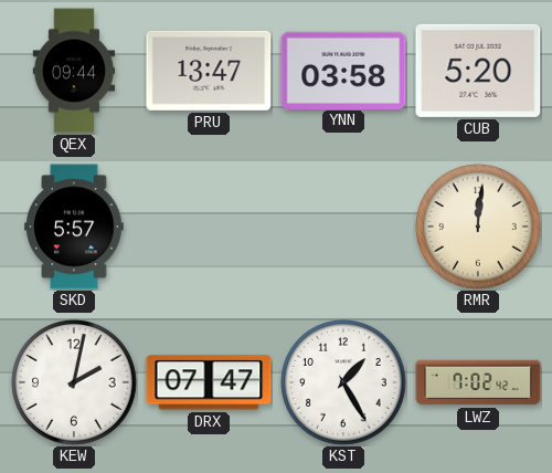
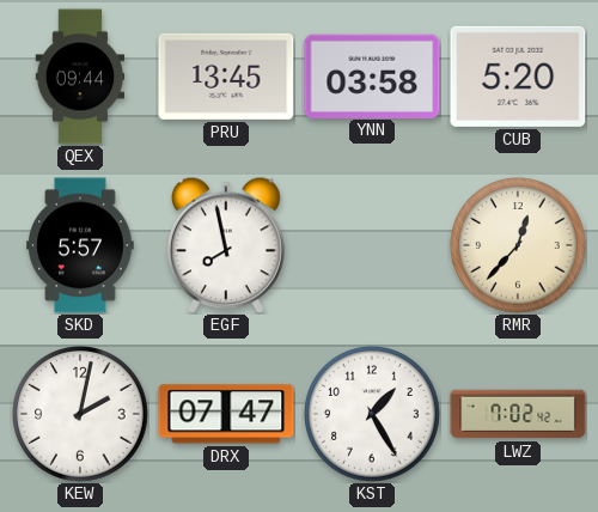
PRU: 13:47 -> 13:45 (226, 77)
EGF: none -> 7:58 (226, 245)
RMR: 12:01 -> 12:37 (519, 246)
